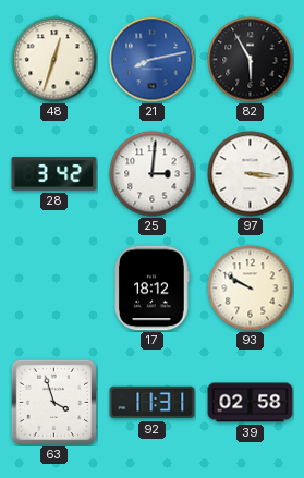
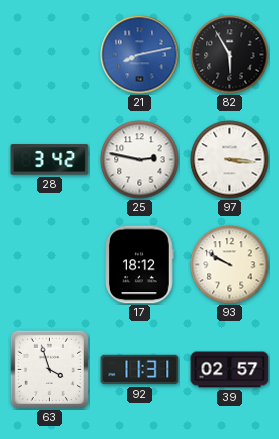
48: 12:33 -> none (54, 60)
25: 3:01 -> 2:47 (140, 160)
39: 02:58 -> 02:57 (230, 370)
